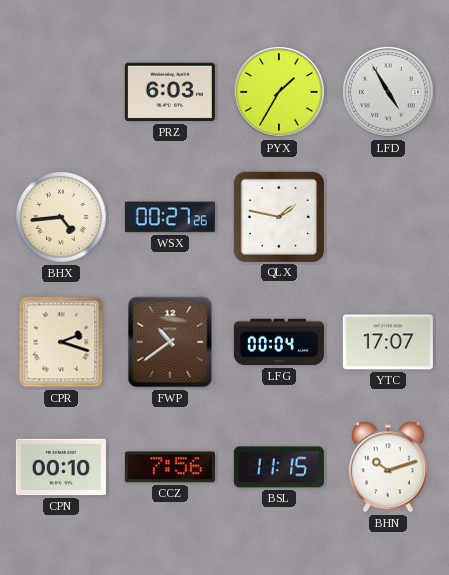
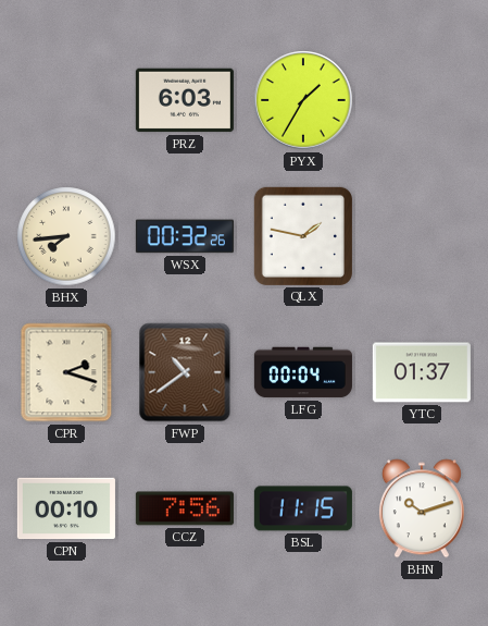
LFD: 4:55 -> none (388, 92)
BHX: 4:44 -> 7:44 (66, 236)
WSX: 00:27 -> 00:32 (185, 236)
YTC: 17:07 -> 01:37 (422, 372)
